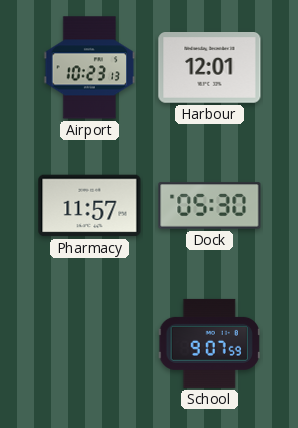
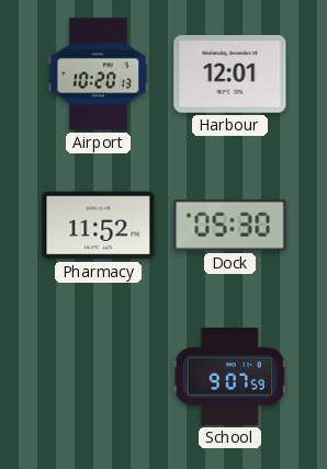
Airport: 10:23 -> 10:20 (99, 75)
Pharmacy: 11:57 -> 11:52 (99, 226)
